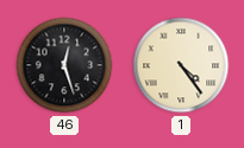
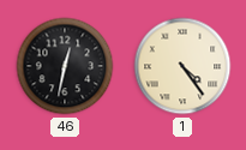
46: 12:27 -> 12:32 (65, 66)
